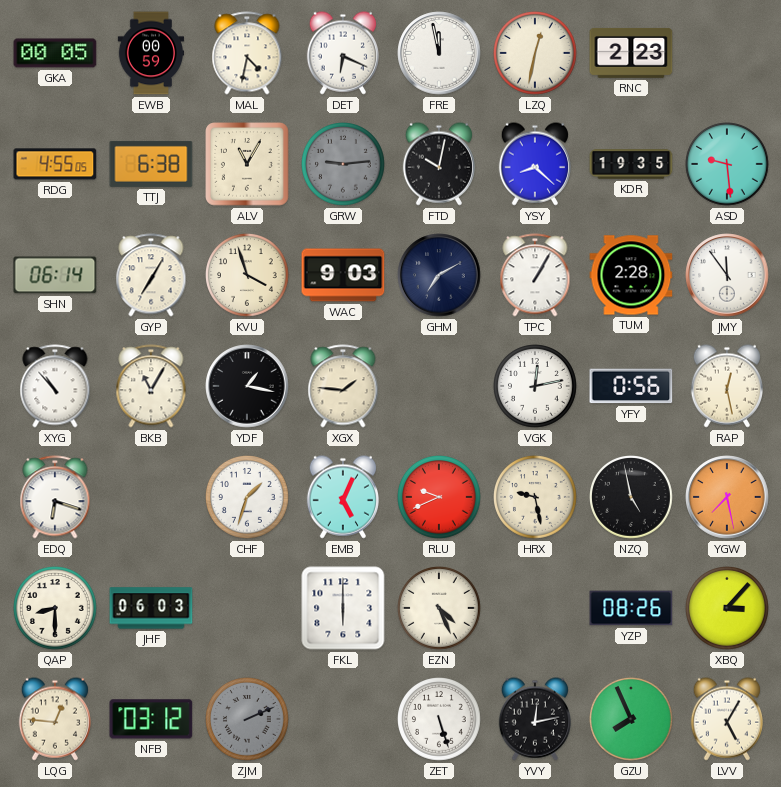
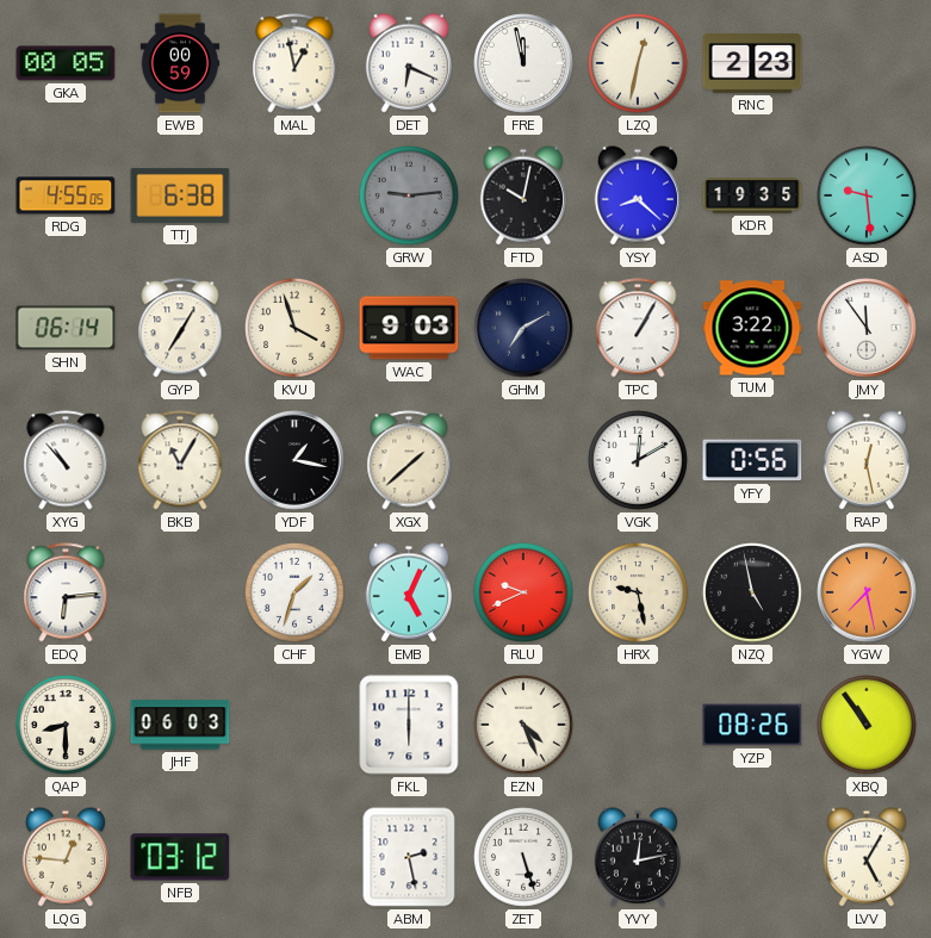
MAL: 4:32 -> 12:58 (294, 63)
ALV: 11:05 -> none (247, 164)
TUM: 2:28 -> 3:22 (752, 328)
XGX: 1:46 -> 1:38 (409, 460)
VGK: 12:13 -> 12:10 (639, 461)
EDQ: 6:18 -> 6:14 (66, 592)
XBQ: 3:07 -> 10:54 (868, 726)
ZJM: 2:11 -> none (248, 720)
ABM: none -> 2:28 (409, 857)
GZU: 7:56 -> none (632, 720)
